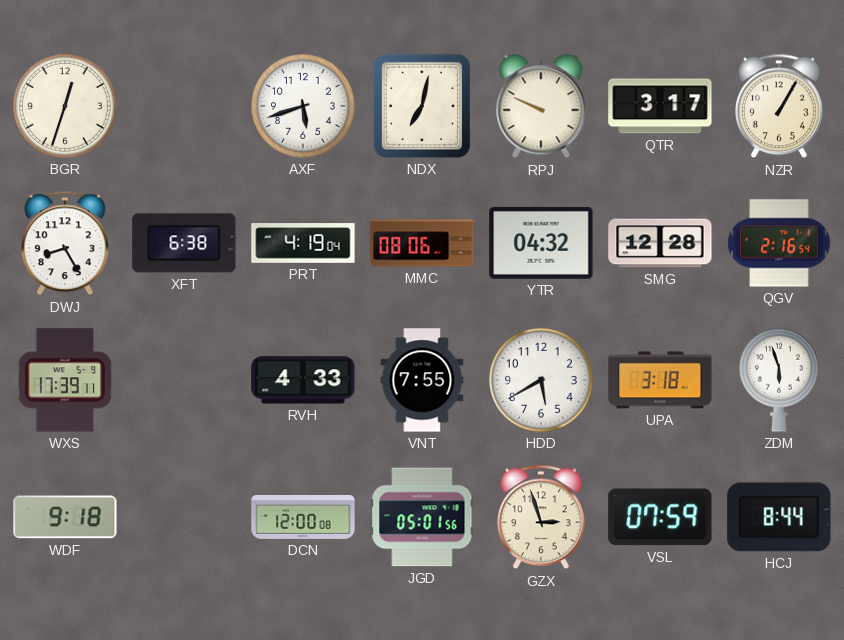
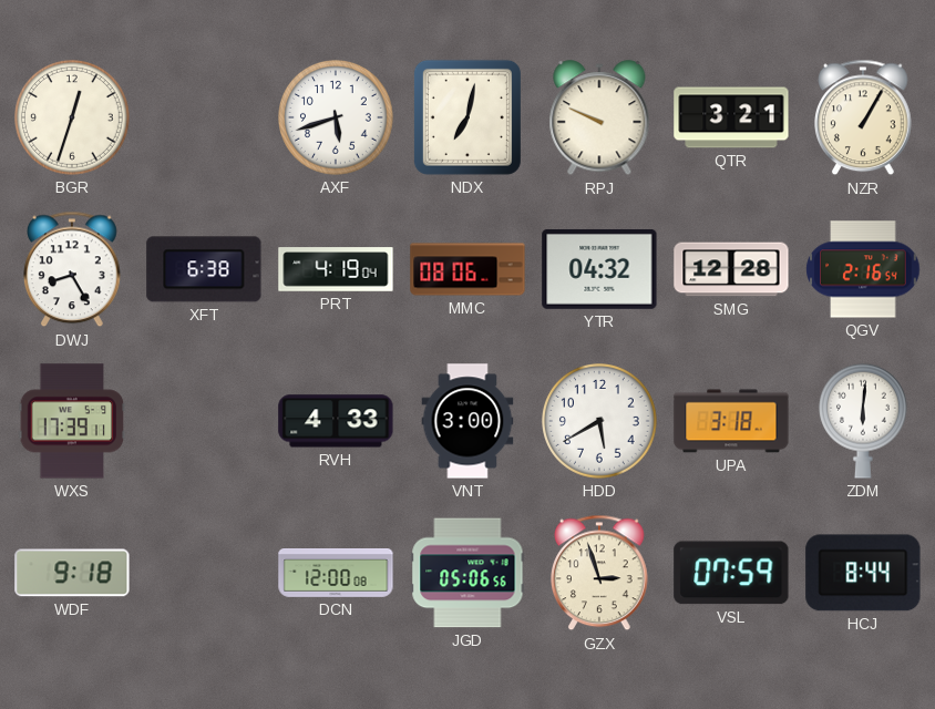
QTR: 3:17 -> 3:21 (731, 117)
VNT: 7:55 -> 3:00 (468, 421)
ZDM: 5:57 -> 6:01 (863, 421)
JGD: 05:01 -> 05:06 (468, 573)
